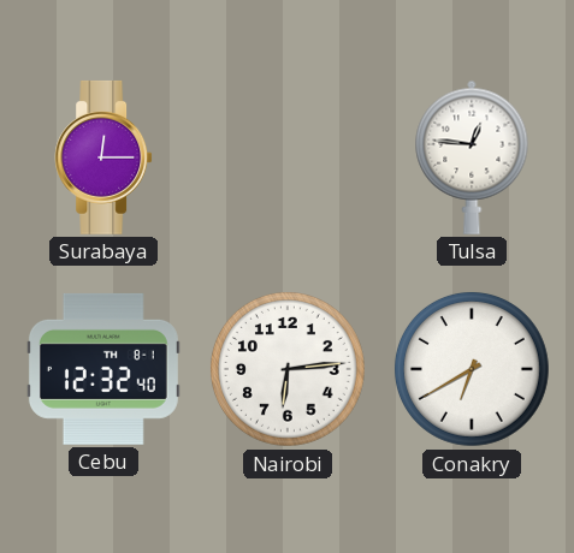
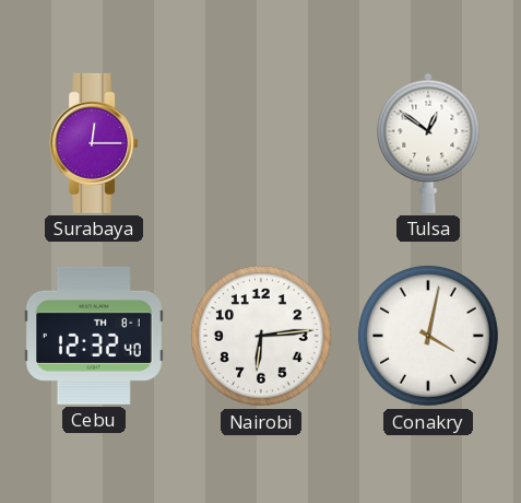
Tulsa: 12:46 -> 12:51 (428, 143)
Conakry: 6:40 -> 4:02 (428, 336)
